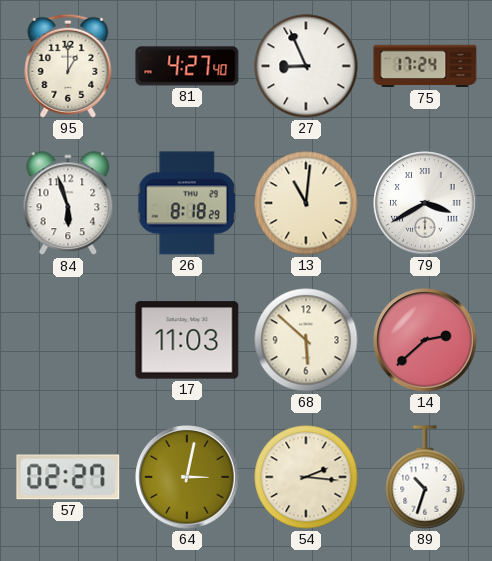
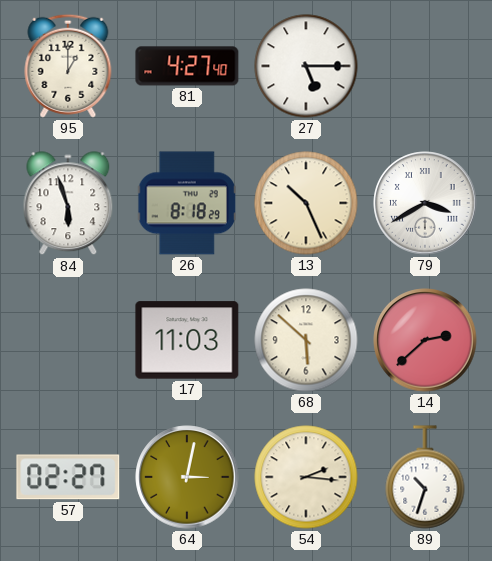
27: 8:56 -> 5:15 (306, 66)
75: 17:24 -> none (425, 66)
13: 11:01 -> 10:26 (306, 203)
